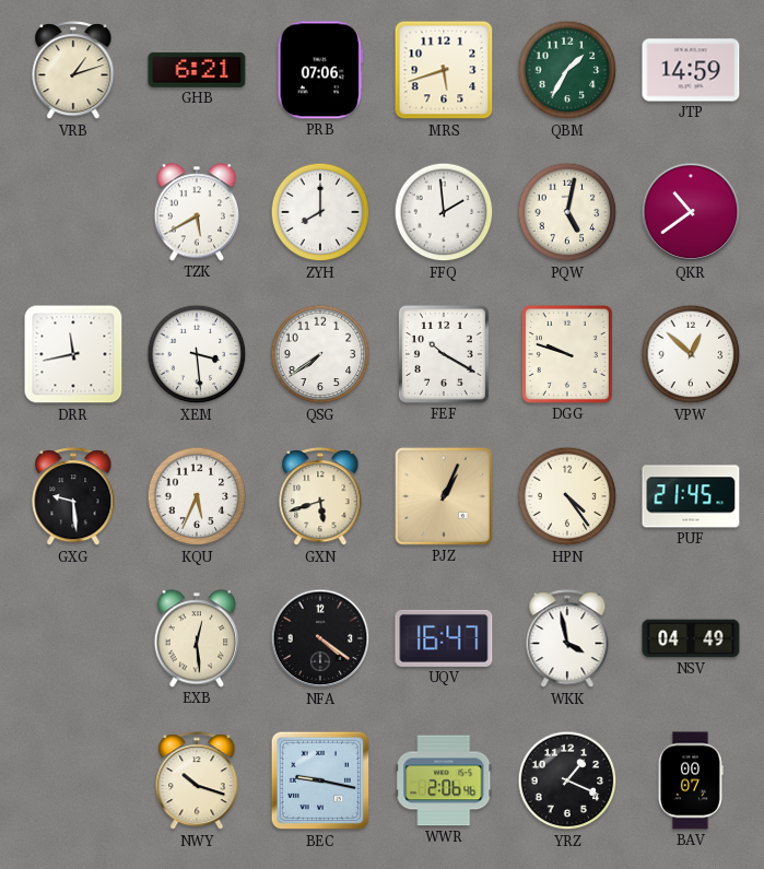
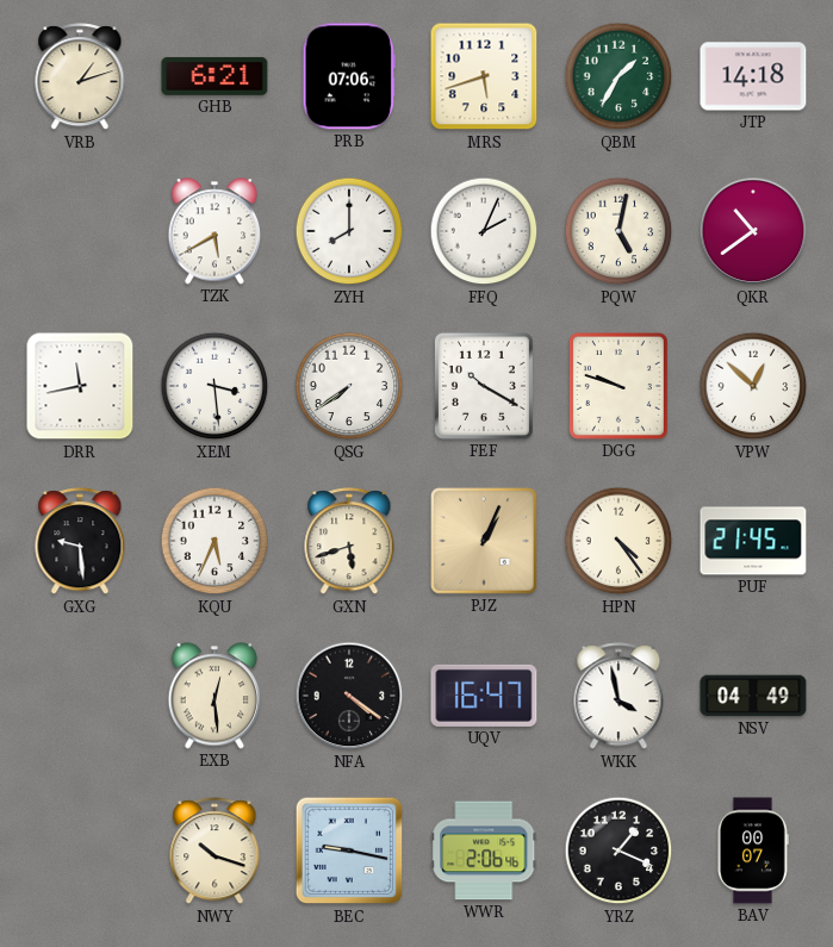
JTP: 14:59 -> 14:18 (753, 76)
FFQ: 1:59 -> 2:04 (484, 231)
